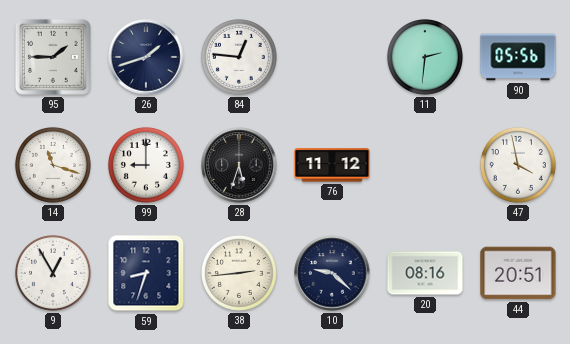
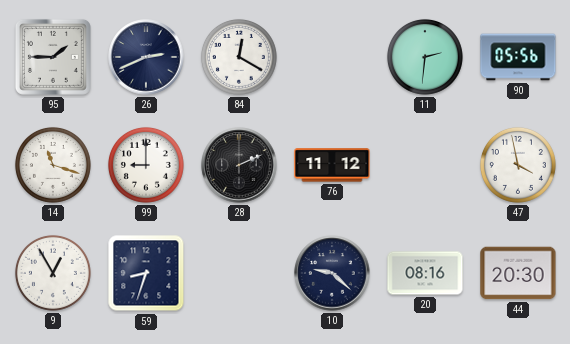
26: 1:42 -> 2:41 (146, 57)
84: 12:46 -> 12:20 (239, 57)
28: 5:33 -> 2:11 (239, 165)
38: 2:44 -> none (239, 273)
44: 20:51 -> 20:30 (518, 273)
